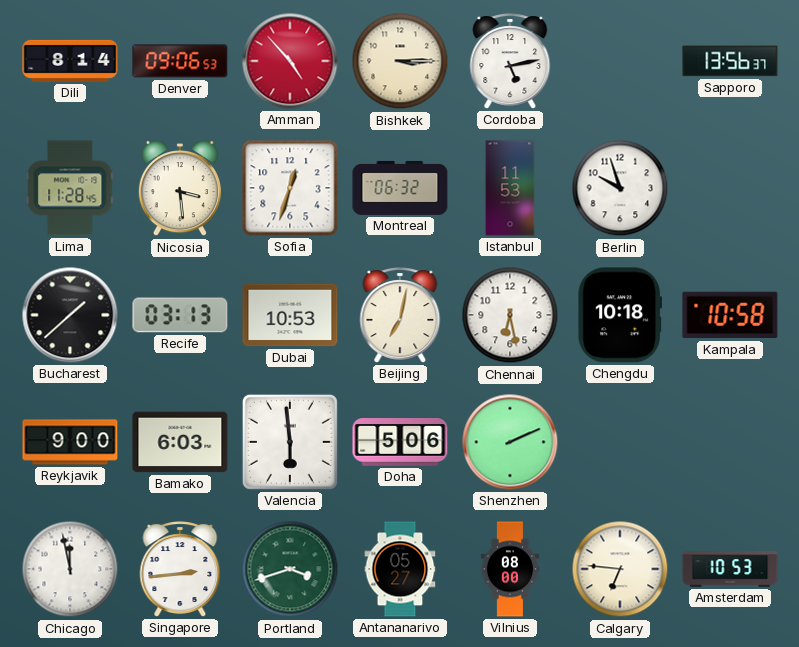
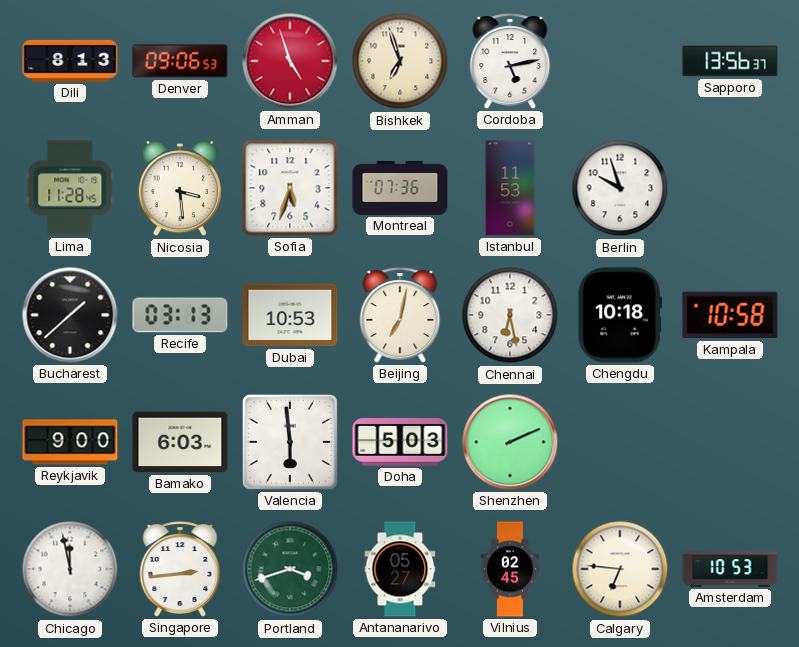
Dili: 8:14 -> 8:13 (70, 61)
Amman: 4:53 -> 4:57 (290, 61)
Bishkek: 3:15 -> 6:57 (400, 61)
Sofia: 12:33 -> 5:33 (290, 188)
Montreal: 06:32 -> 07:36 (400, 188)
Doha: 5:06 -> 5:03 (400, 443)
Vilnius: 08:00 -> 02:45 (510, 569)
